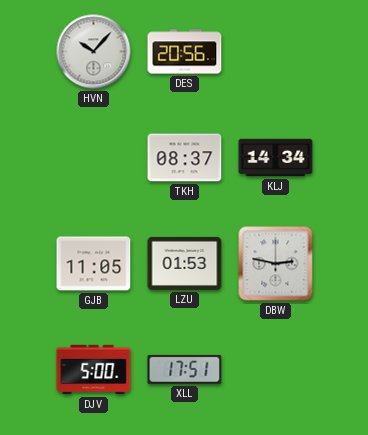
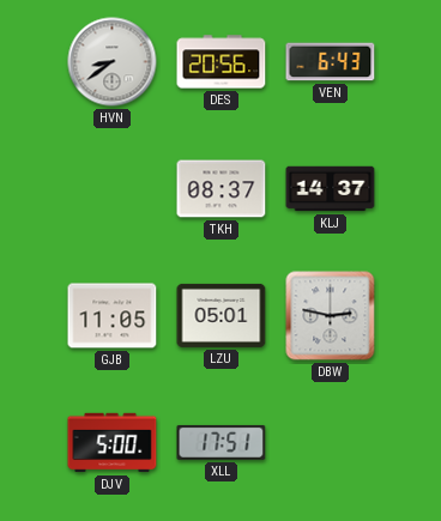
HVN: 10:07 -> 8:39 (113, 62)
VEN: none -> 6:43 (331, 62)
KLJ: 14:34 -> 14:37 (331, 189)
LZU: 01:53 -> 05:01 (222, 315)
